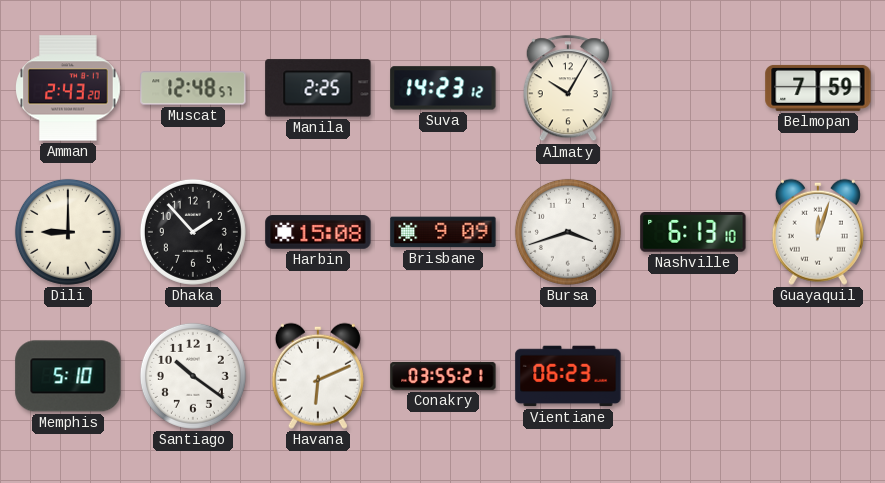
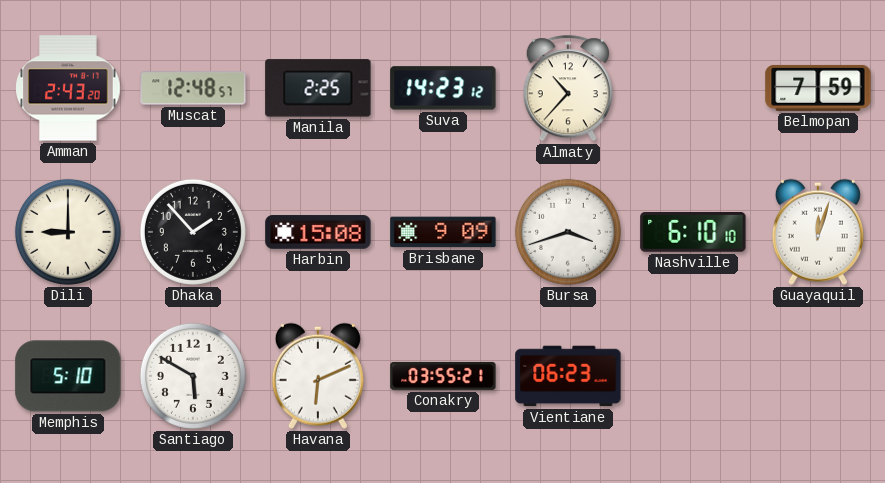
Almaty: 10:05 -> 10:37 (568, 89)
Nashville: 6:13 -> 6:10 (693, 232)
Santiago: 10:21 -> 5:50 (193, 376)
